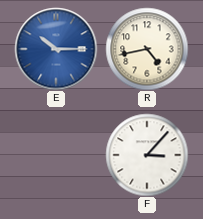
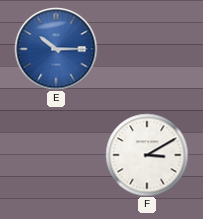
R: 4:43 -> none (147, 49)
F: 3:07 -> 3:10 (147, 155)
